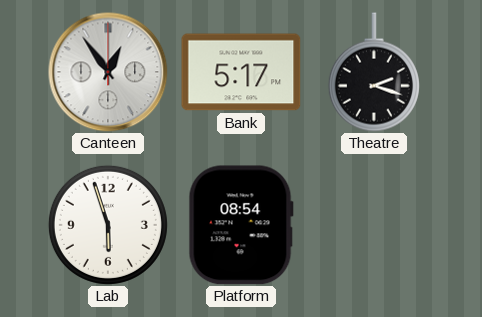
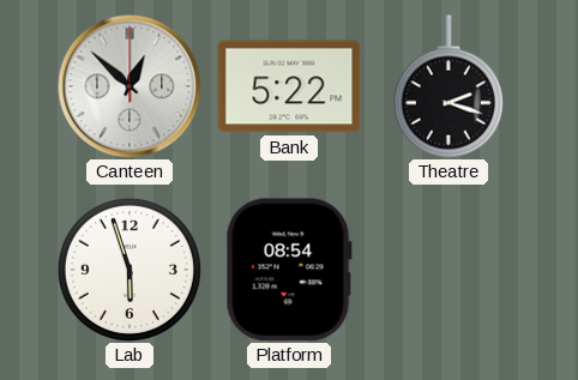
Canteen: 12:54 -> 12:52 (130, 86)
Bank: 5:17 -> 5:22 (289, 86)
